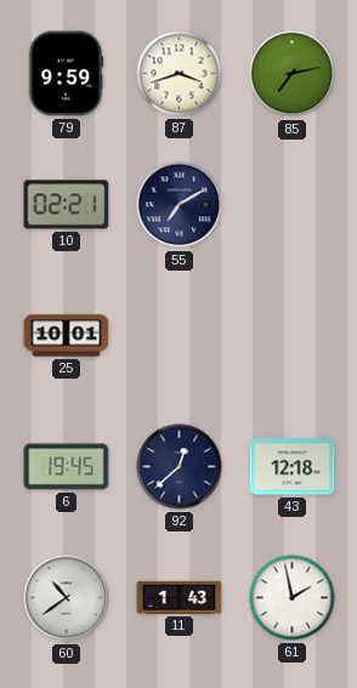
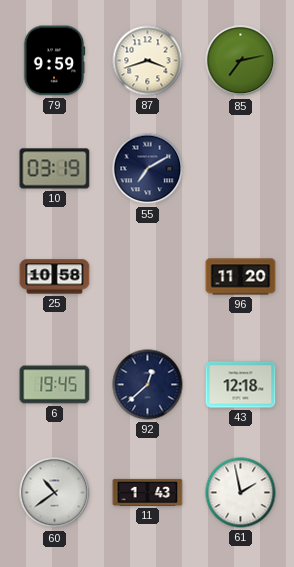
10: 02:21 -> 03:19 (55, 169)
25: 10:01 -> 10:58 (55, 277)
96: none -> 11:20 (241, 277)
